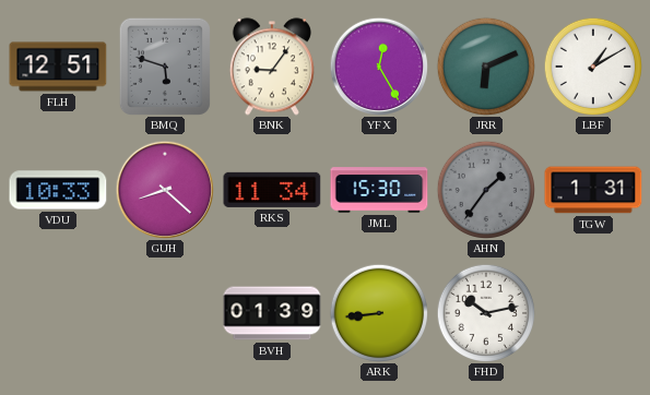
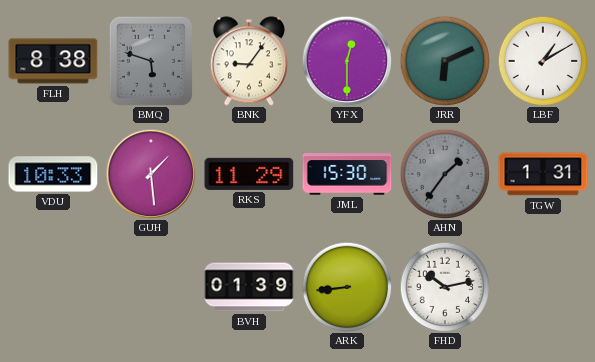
FLH: 12:51 -> 8:38 (53, 61)
YFX: 12:25 -> 12:30 (346, 60)
GUH: 8:22 -> 1:29 (150, 173)
RKS: 11:34 -> 11:29 (249, 174)
